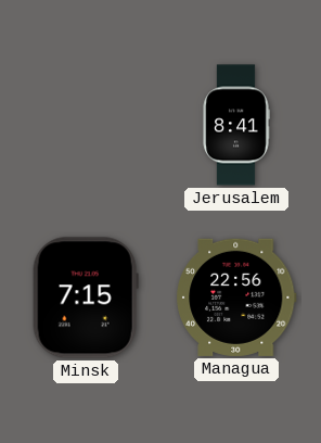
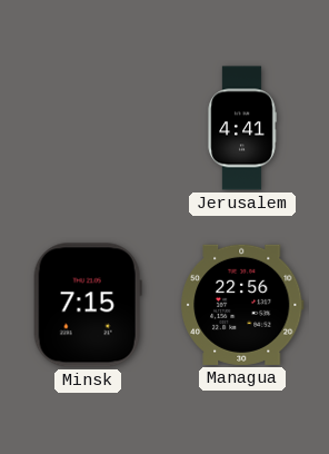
Jerusalem: 8:41 -> 4:41 (242, 128)
